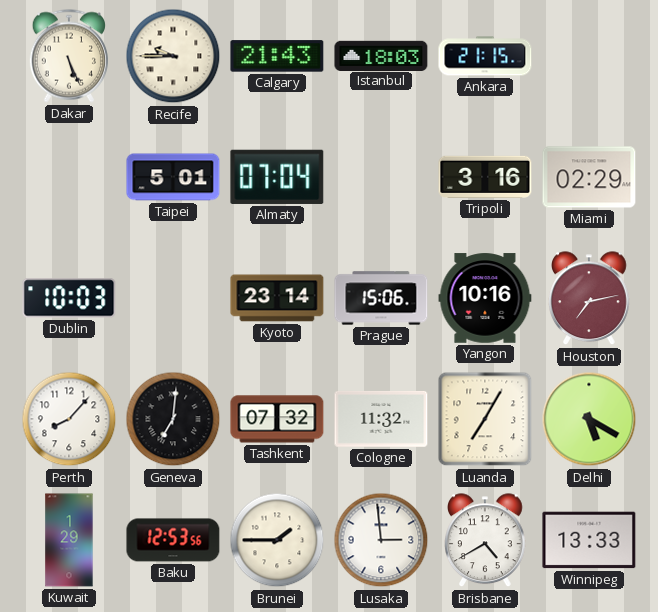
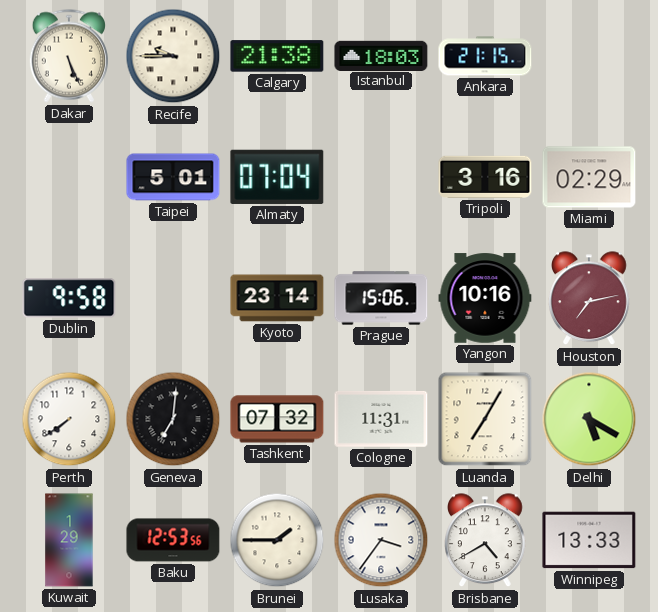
Calgary: 21:43 -> 21:38 (277, 56)
Dublin: 10:03 -> 9:58 (69, 298)
Perth: 8:07 -> 7:39 (69, 419)
Cologne: 11:32 -> 11:31 (381, 419)
Lusaka: 2:59 -> 3:36 (381, 540)
